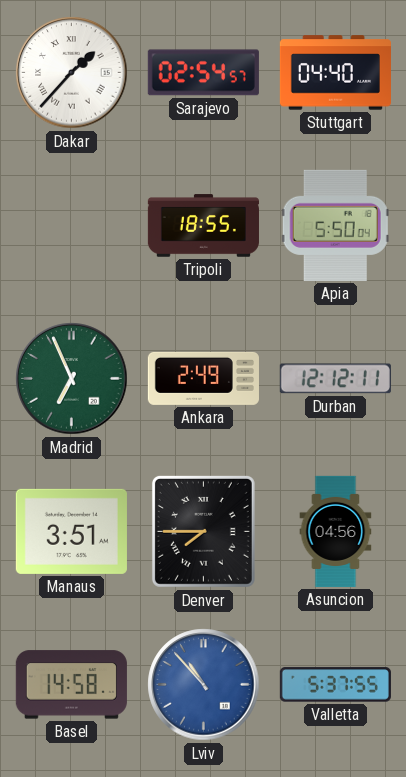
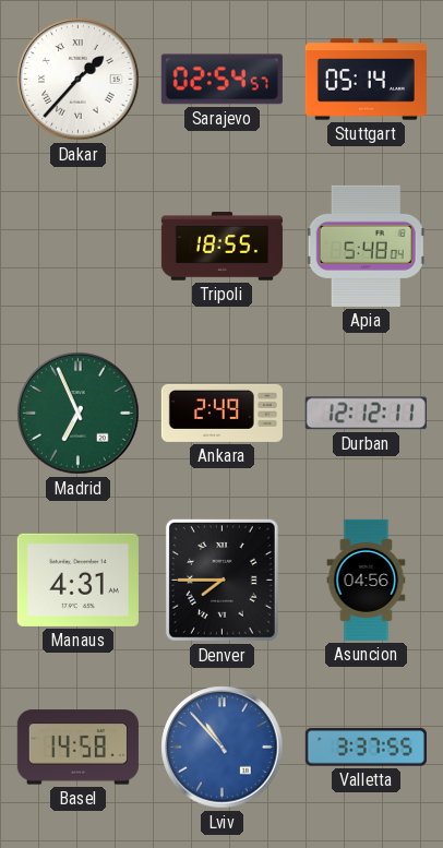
Stuttgart: 04:40 -> 05:14 (366, 80)
Apia: 5:50 -> 5:48 (366, 246)
Manaus: 3:51 -> 4:31 (77, 580)
Valletta: 5:37 -> 3:37 (366, 748)
